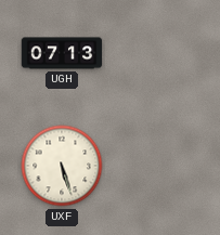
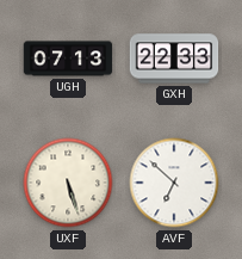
GXH: none -> 22:33 (174, 58)
AVF: none -> 6:52 (174, 183)
